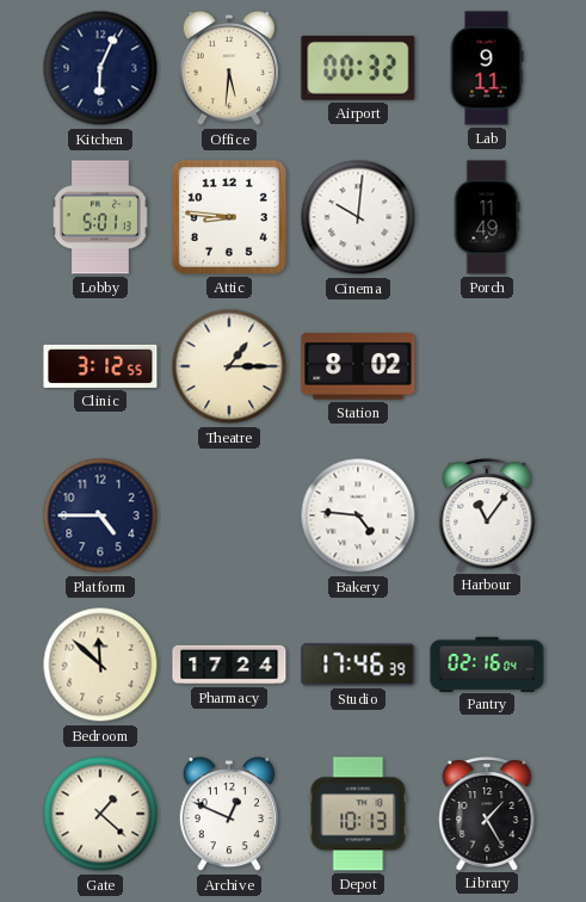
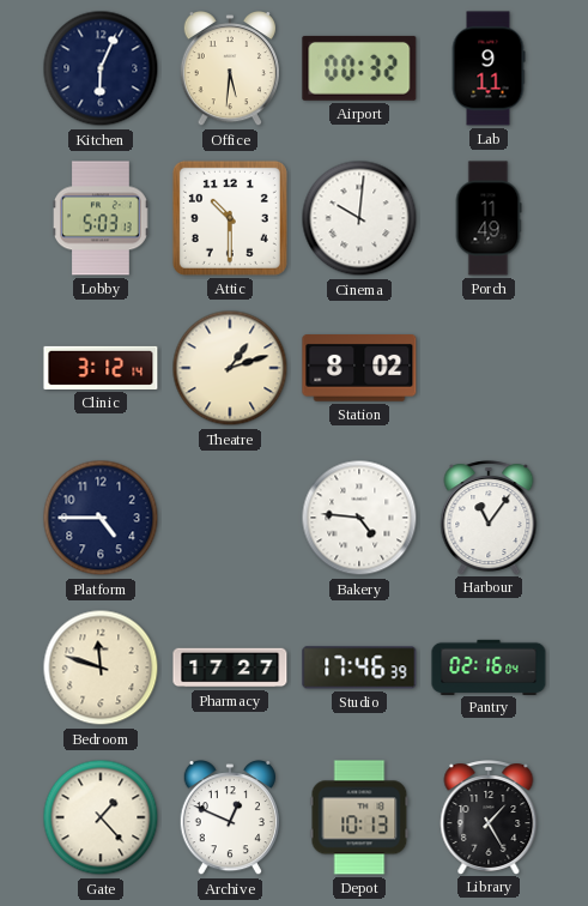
Lobby: 5:01 -> 5:03 (102, 218)
Attic: 8:46 -> 10:30 (230, 218)
Clinic: 3:12:55 -> 3:12:14 (101, 368)
Theatre: 1:15 -> 1:12 (230, 368)
Bedroom: 11:52 -> 11:48 (101, 668)
Pharmacy: 17:24 -> 17:27 (230, 668)
Gate: 1:22 -> 1:23 (101, 817)
